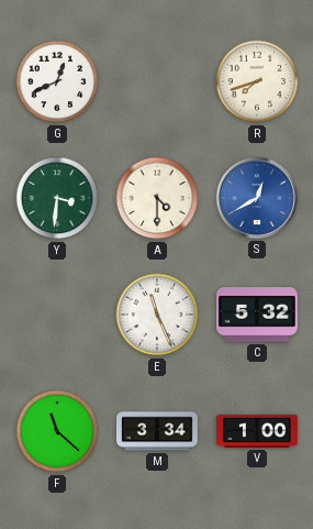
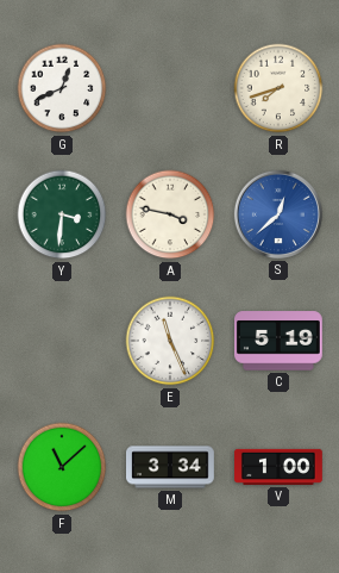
A: 4:30 -> 3:47 (170, 214)
S: 12:40 -> 12:38 (278, 214)
C: 5:32 -> 5:19 (280, 341)
F: 11:22 -> 11:08 (62, 467)
